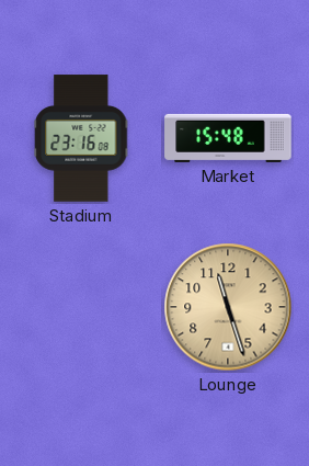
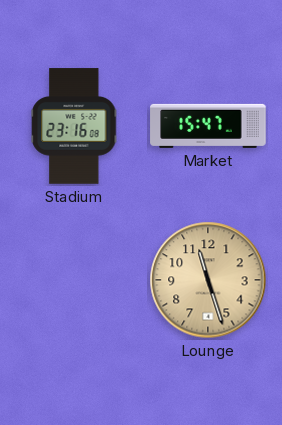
Market: 15:48 -> 15:47 (208, 126)
